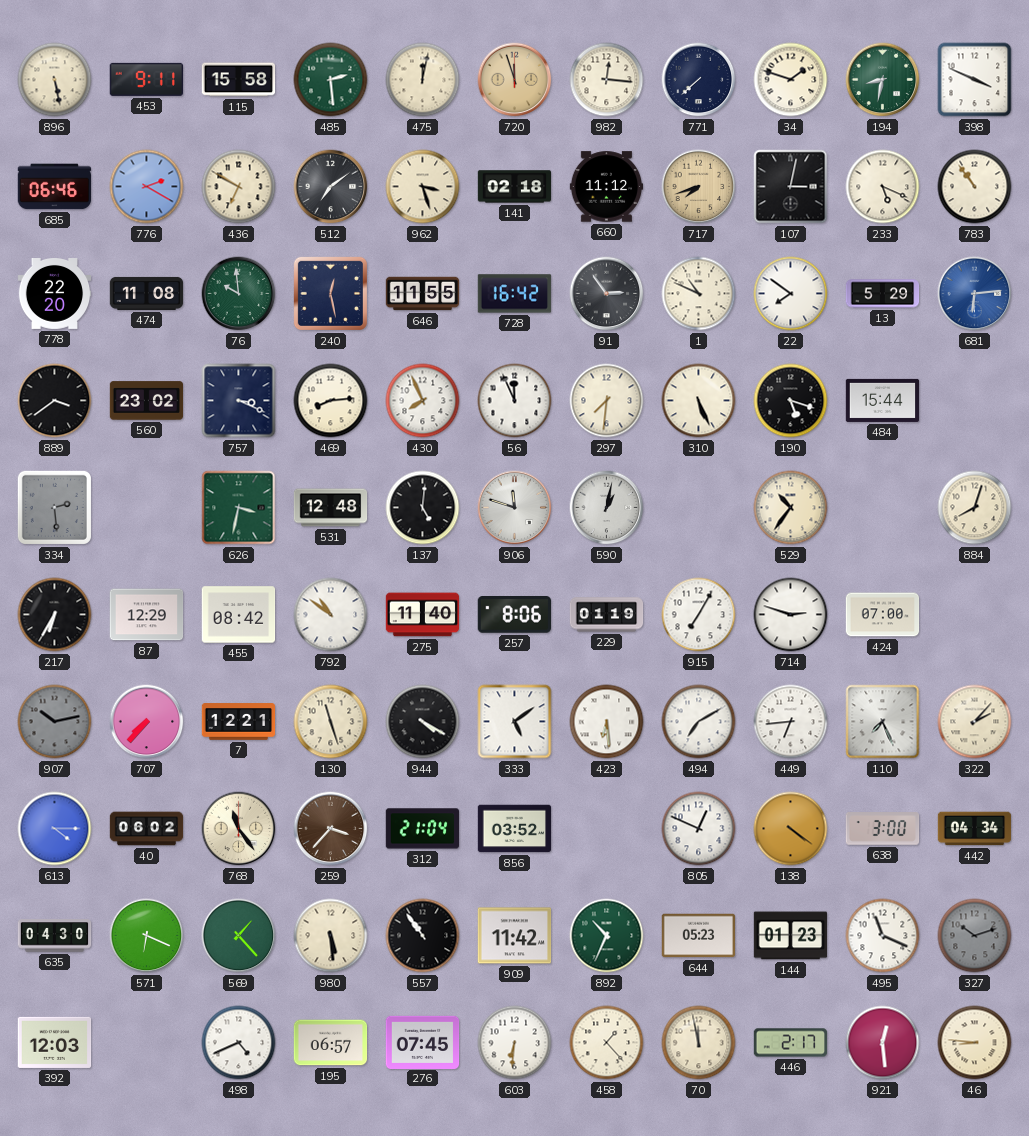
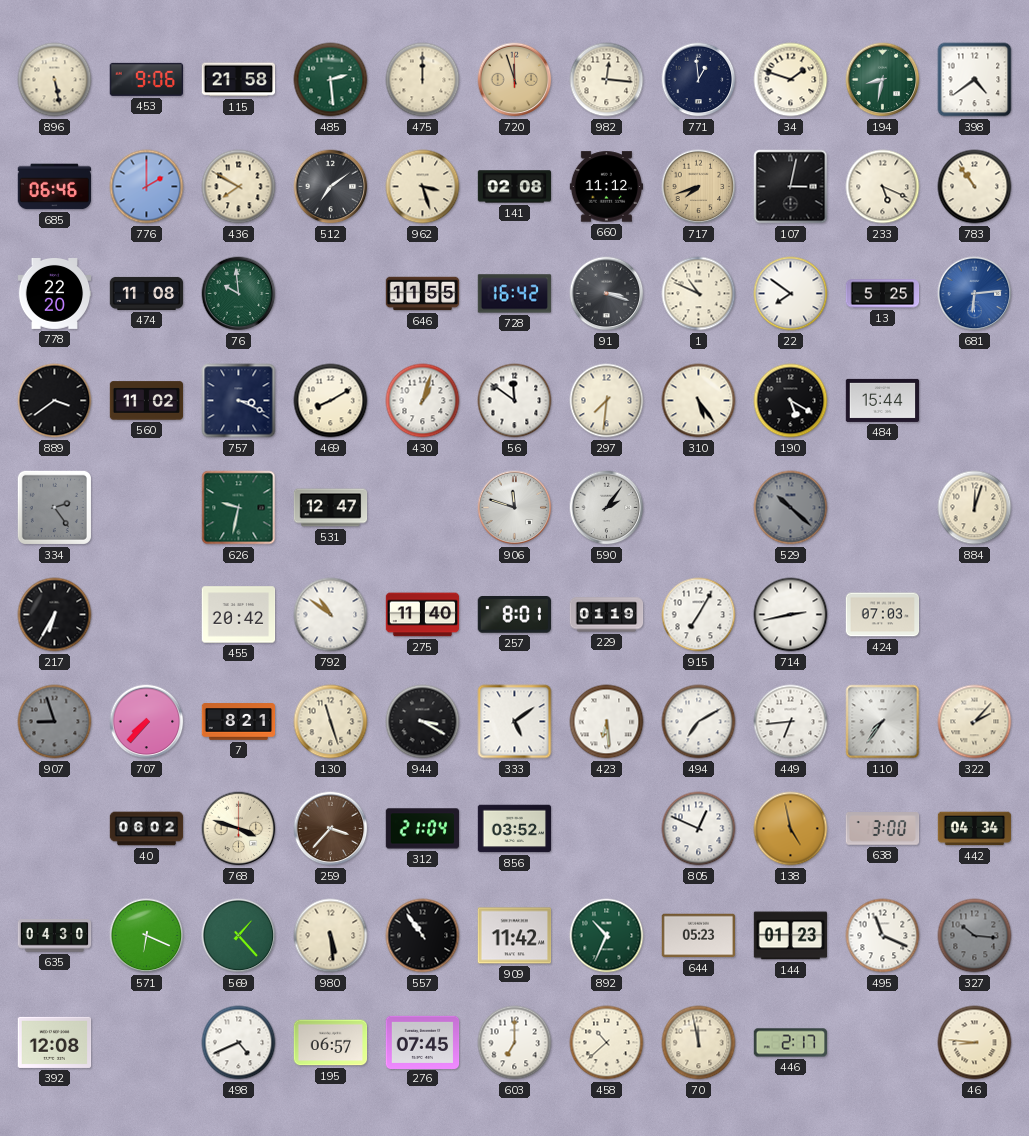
453: 9:11 -> 9:06 (146, 79)
115: 15:58 -> 21:58 (239, 80)
475: 12:02 -> 12:00 (423, 80)
771: 7:38 -> 12:59 (699, 80)
398: 3:49 -> 4:39 (975, 80)
776: 2:20 -> 2:00 (147, 187)
436: 6:50 -> 7:50 (239, 187)
141: 02:18 -> 02:08 (515, 187)
240: 12:28 -> none (330, 293)
91: 2:54 -> 3:18 (607, 294)
13: 5:29 -> 5:25 (883, 294)
560: 23:02 -> 11:02 (147, 401)
469: 8:14 -> 8:10 (331, 401)
430: 7:56 -> 1:03 (423, 401)
56: 11:56 -> 11:51 (515, 401)
310: 5:26 -> 5:24 (699, 401)
190: 5:18 -> 5:20 (791, 401)
334: 2:29 -> 2:24 (54, 507)
626: 3:32 -> 9:32 (239, 508)
531: 12:48 -> 12:47 (331, 508)
137: 5:01 -> none (423, 508)
590: 1:02 -> 2:06 (607, 508)
529: 10:36 -> 10:22 (791, 508)
529 dial: cream -> grey (791, 508)
884: 8:03 -> 12:03 (975, 508)
87: 12:29 -> none (147, 615)
455: 08:42 -> 20:42 (239, 615)
257: 8:06 -> 8:01 (514, 615)
714: 2:48 -> 2:43 (791, 615)
424: 07:00 -> 07:03 (883, 615)
907: 10:13 -> 8:57 (55, 722)
7: 12:21 -> 8:21 (239, 722)
944: 4:20 -> 3:20 (423, 722)
110: 7:26 -> 7:36 (883, 722)
613: 4:15 -> none (55, 829)
768: 11:24 -> 3:48 (239, 829)
138: 4:21 -> 4:58 (791, 829)
327: 10:12 -> 10:16 (975, 936)
392: 12:03 -> 12:08 (55, 1042)
603: 6:31 -> 7:00 (515, 1043)
458: 1:23 -> 10:38 (607, 1043)
921: 12:29 -> none (883, 1043)
